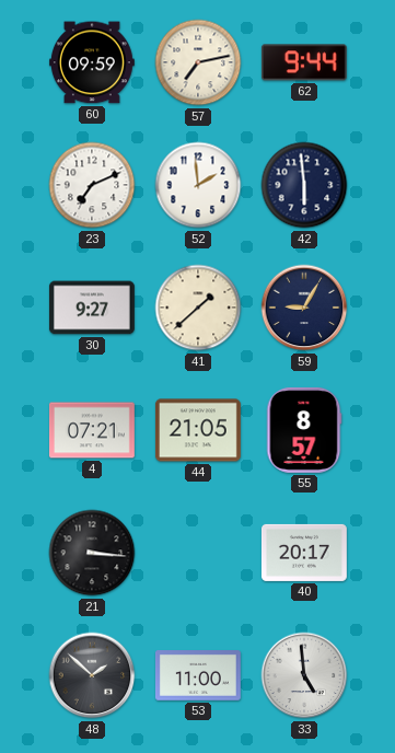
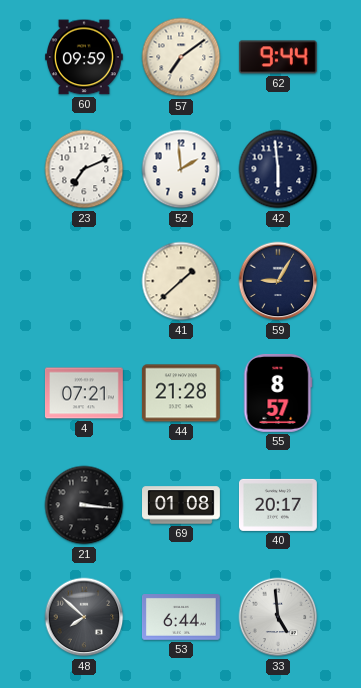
57: 7:13 -> 7:09 (181, 57)
30: 9:27 -> none (92, 308)
44: 21:05 -> 21:28 (181, 393)
69: none -> 01:08 (182, 505)
48: 1:52 -> 7:52 (84, 617)
53: 11:00 -> 6:44 (181, 618)
